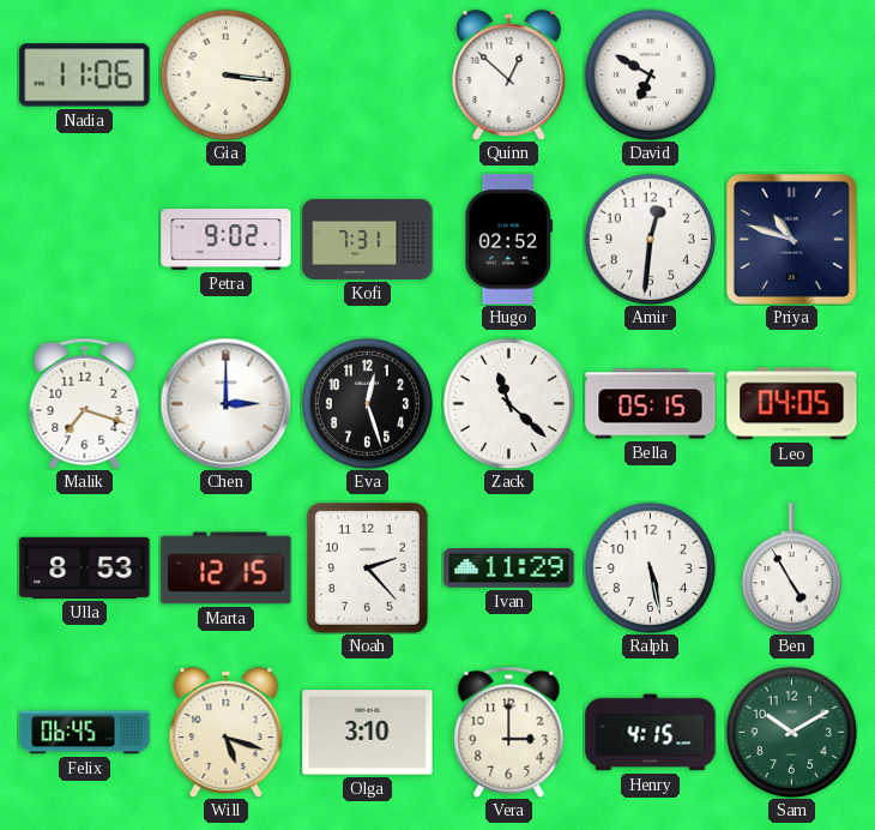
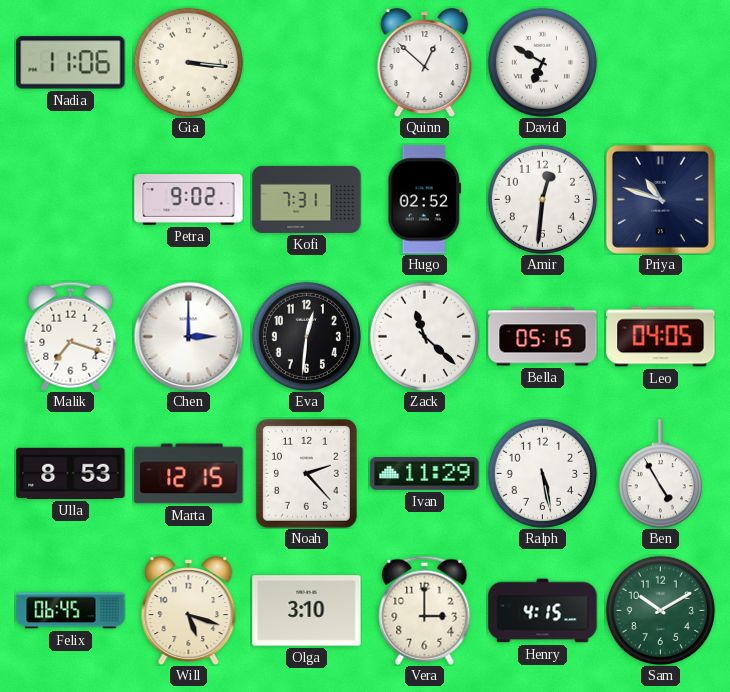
Eva: 12:27 -> 12:31 (306, 336)
